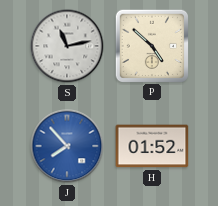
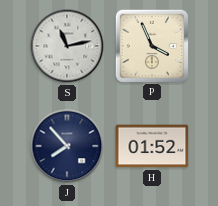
P: 4:52 -> 3:56 (151, 45)
J dial: blue -> navy (67, 146)
